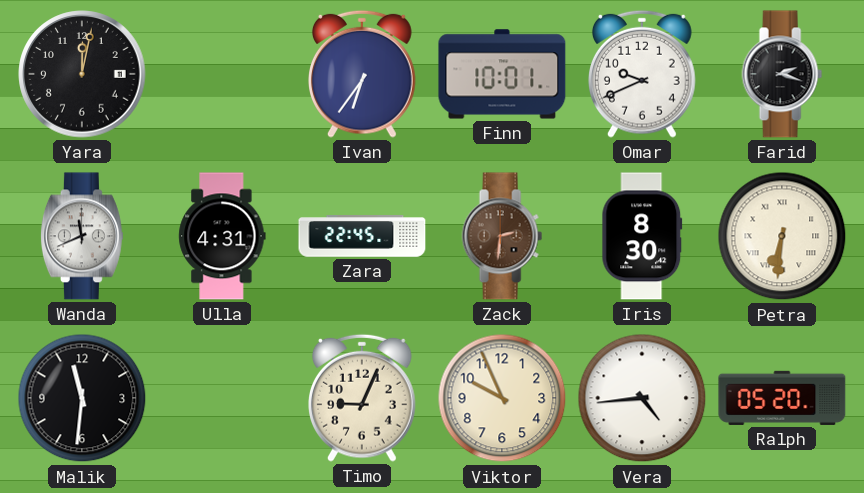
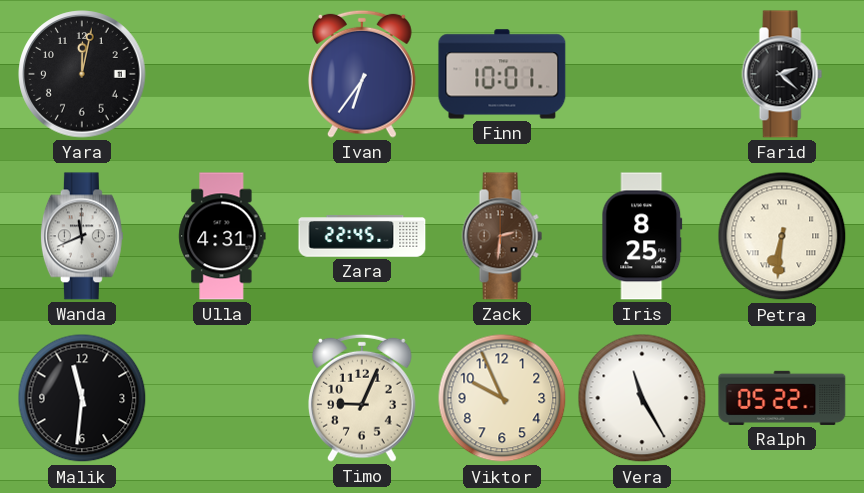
Omar: 9:41 -> none (643, 74)
Farid: 2:18 -> 2:22 (782, 74)
Iris: 8:30 -> 8:25 (642, 236)
Vera: 4:44 -> 11:25 (642, 398)
Ralph: 05:20 -> 05:22 (782, 398)
